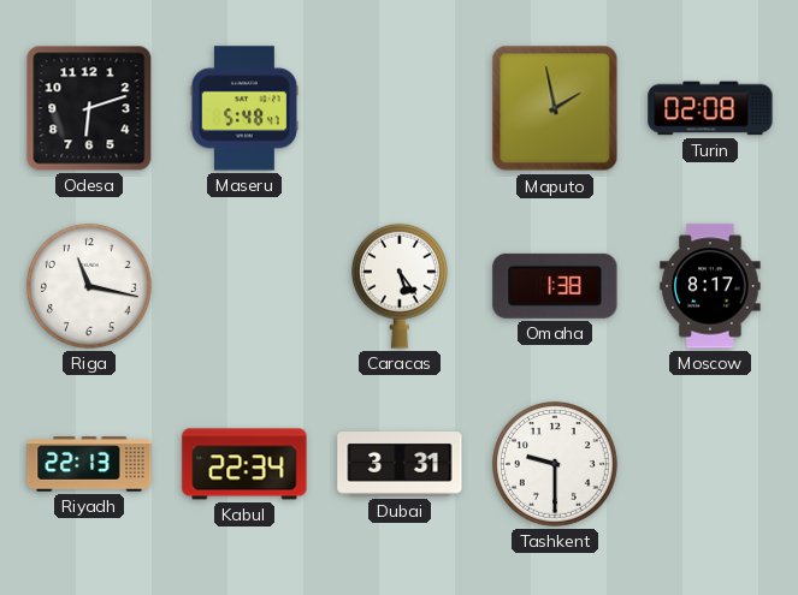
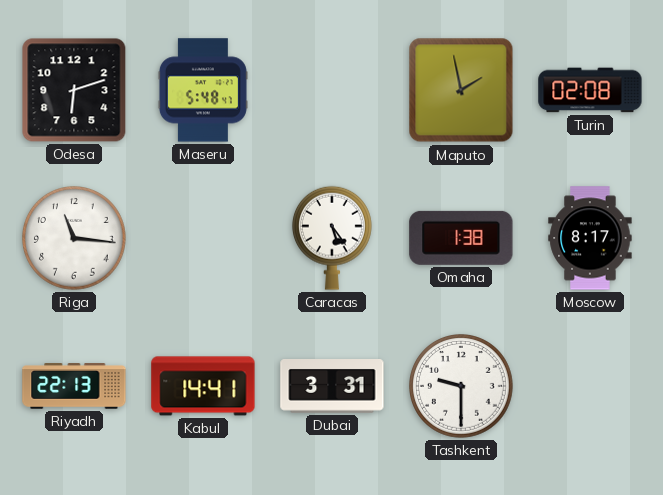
Riga: 11:17 -> 11:16 (75, 239)
Kabul: 22:34 -> 14:41 (203, 386)
